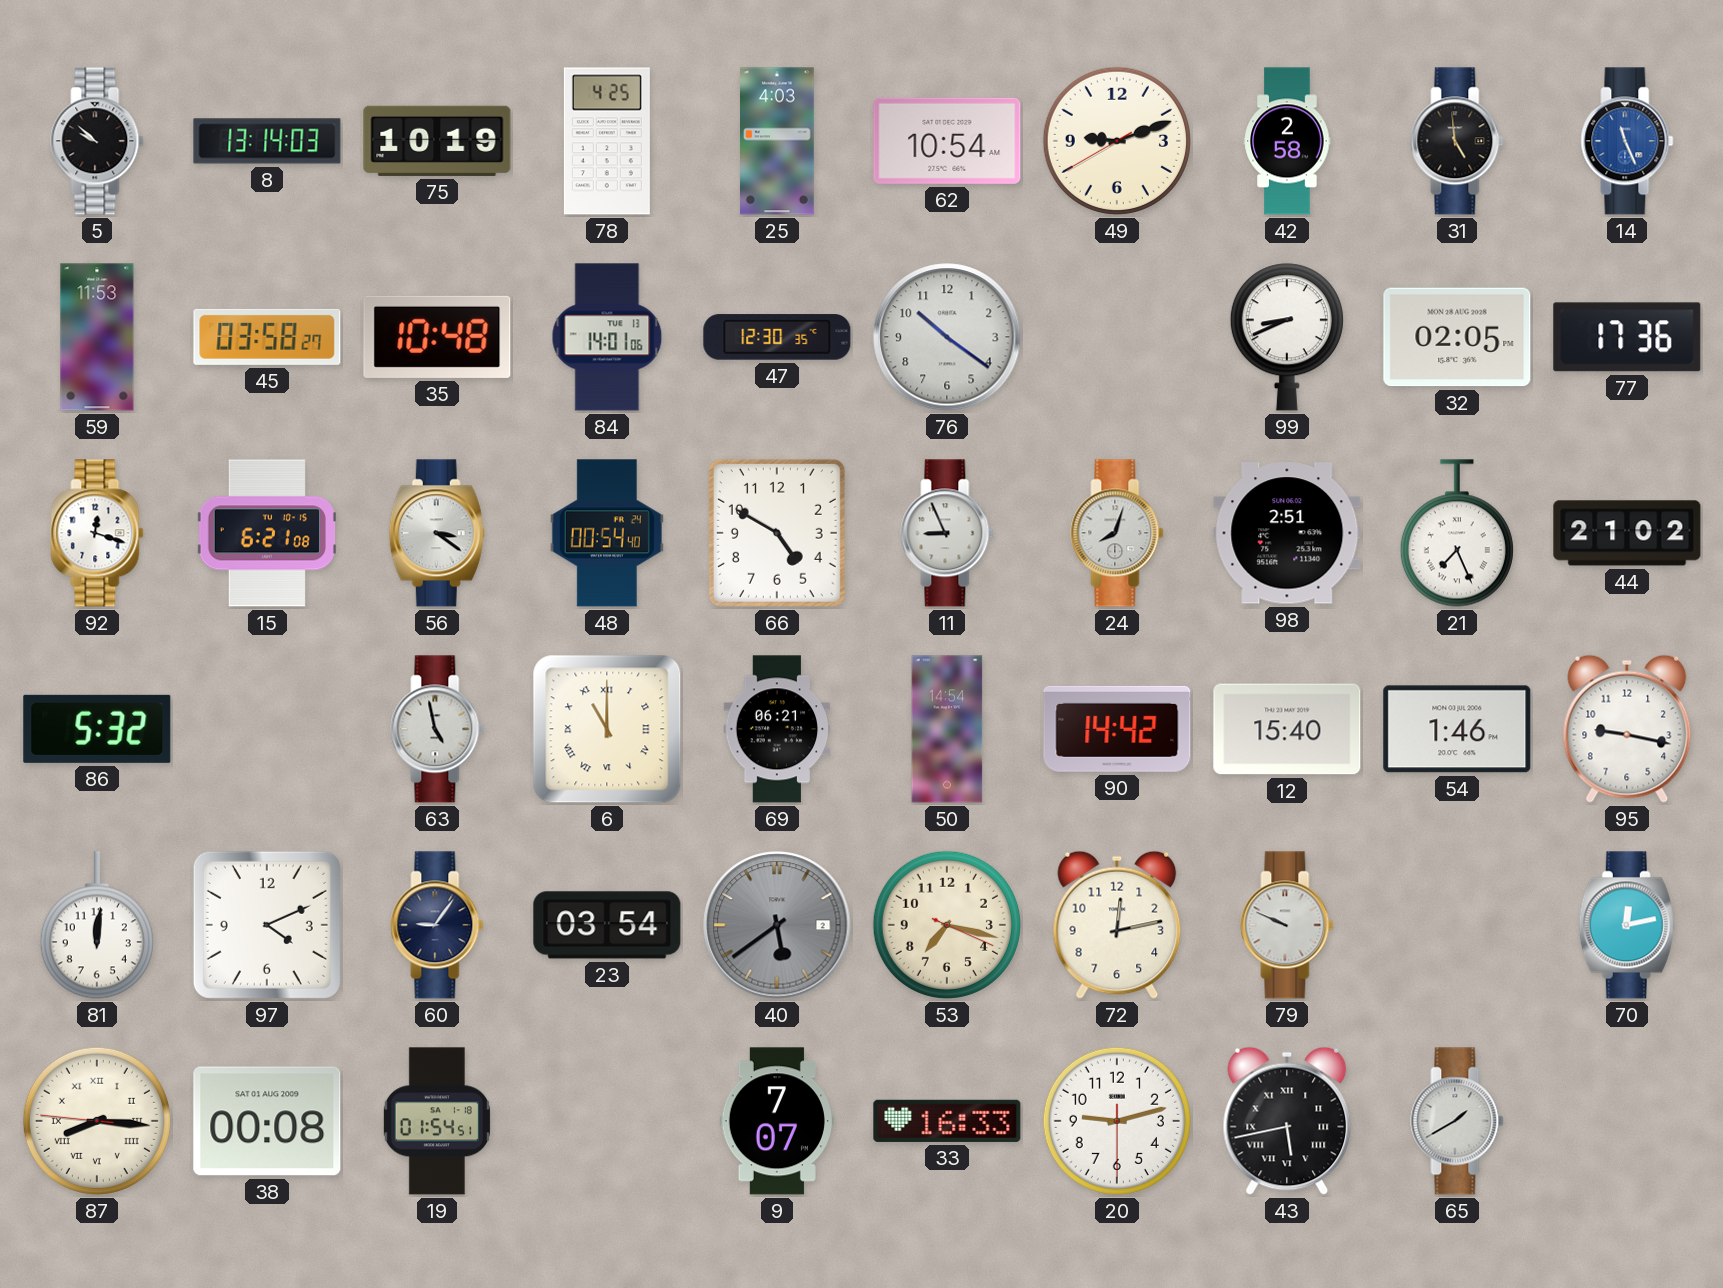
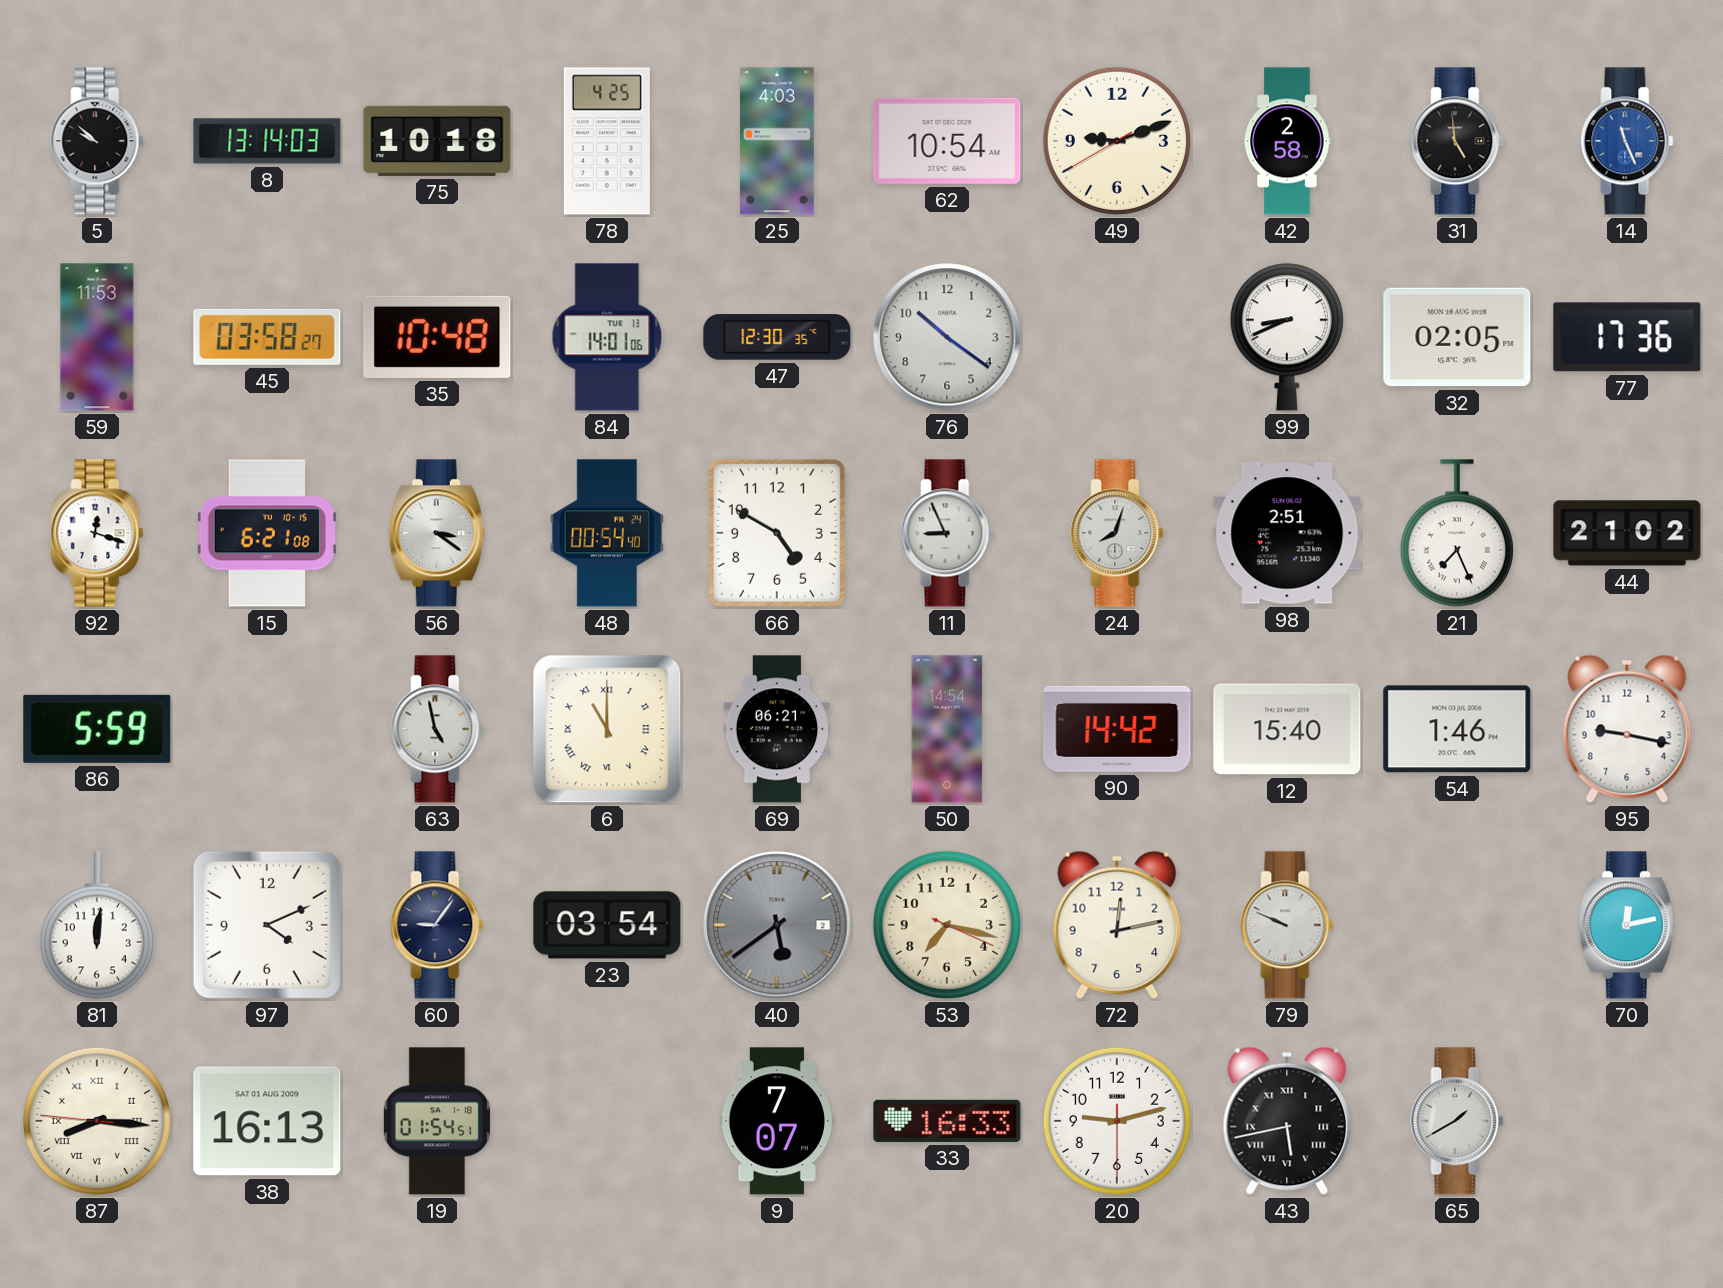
75: 10:19 -> 10:18 (437, 141)
86: 5:32 -> 5:59 (97, 729)
38: 00:08 -> 16:13 (267, 1121)
